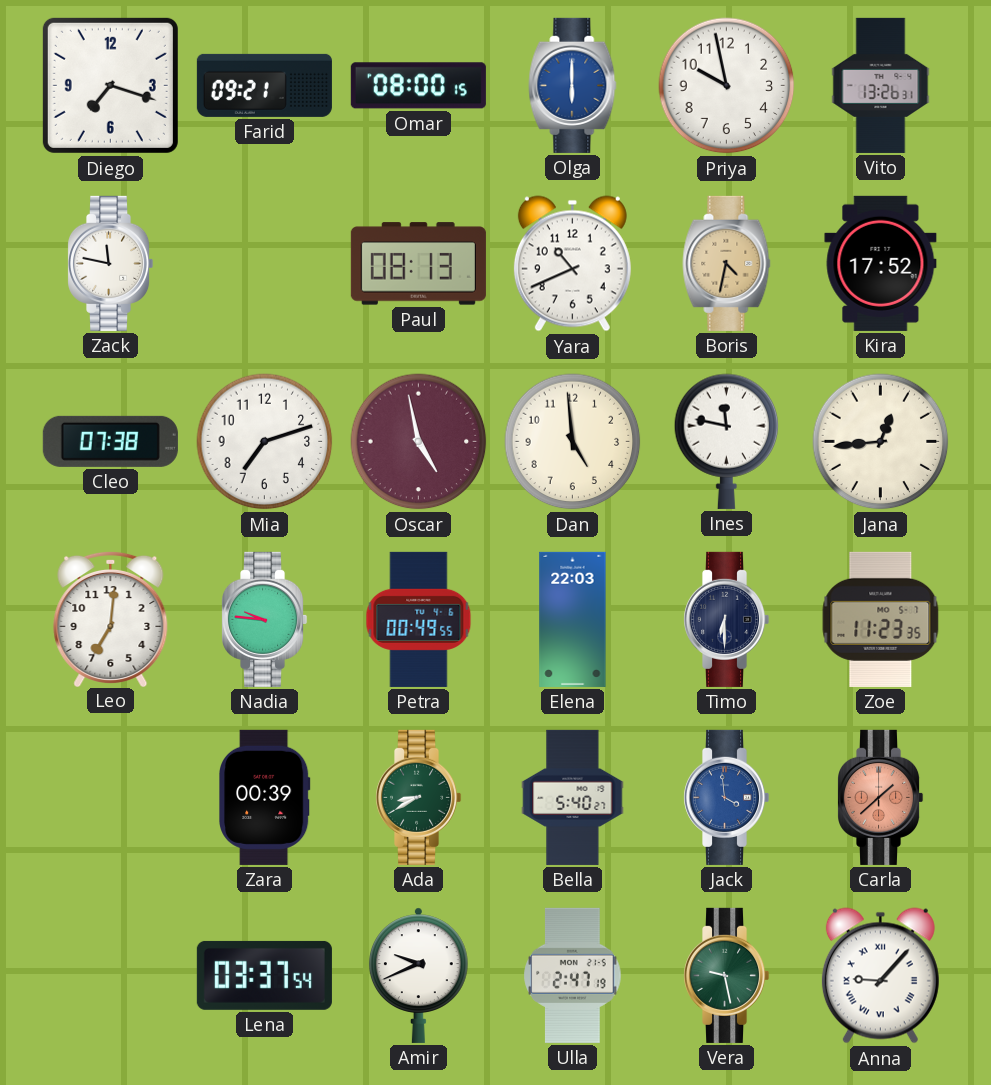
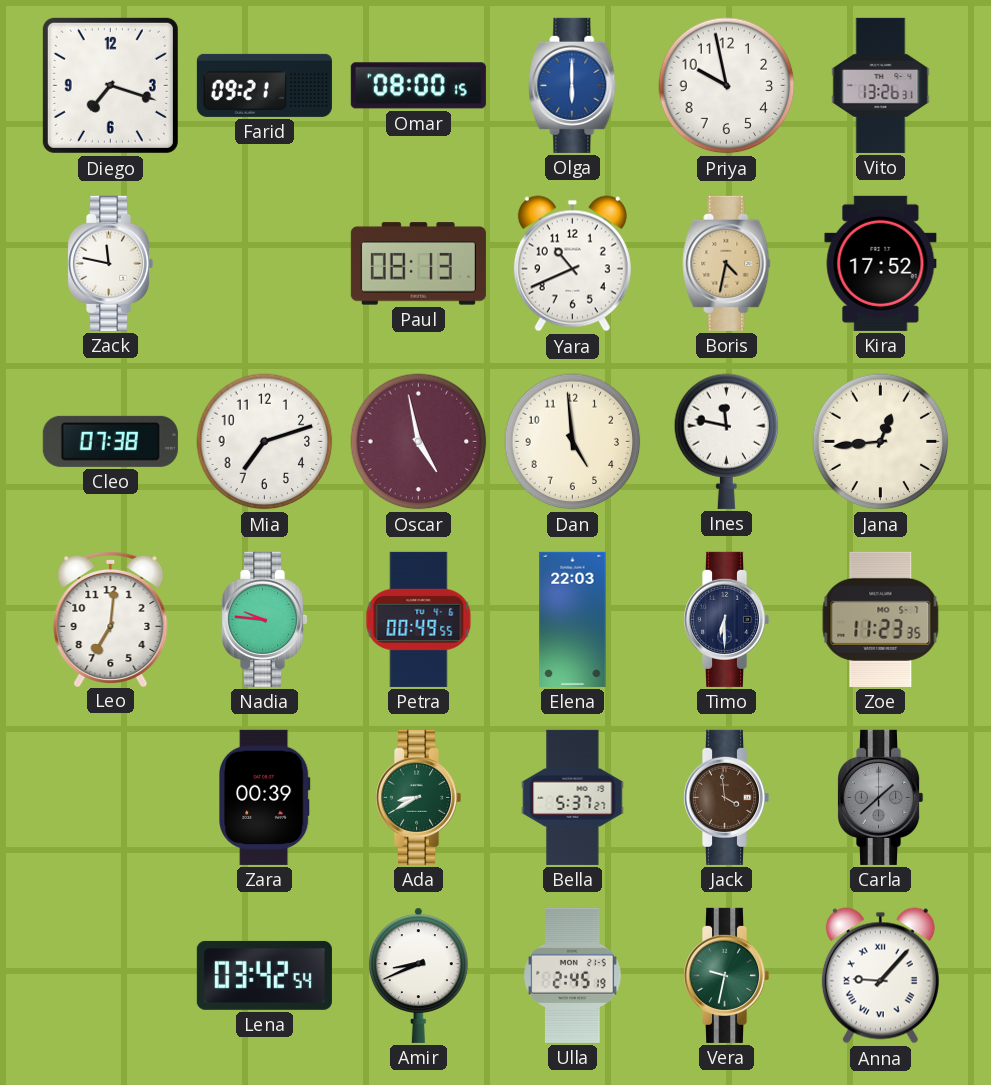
Bella: 5:40 -> 5:37 (573, 797)
Jack dial: blue -> brown (727, 797)
Carla dial: salmon -> grey (881, 797)
Lena: 03:37 -> 03:42 (264, 975)
Amir: 9:41 -> 8:41 (418, 975)
Ulla: 2:47 -> 2:45 (573, 975)
Vera: 9:28 -> 9:32 (727, 975)
